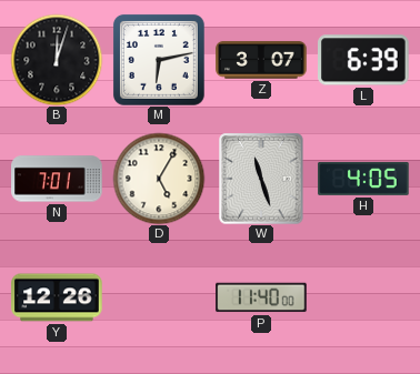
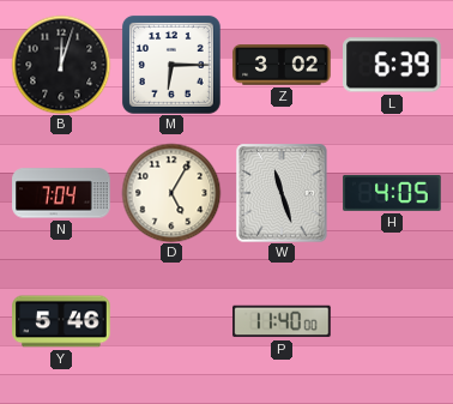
M: 6:13 -> 6:15 (171, 65)
Z: 3:07 -> 3:02 (282, 65)
N: 7:01 -> 7:04 (61, 193)
Y: 12:26 -> 5:46 (61, 321)
